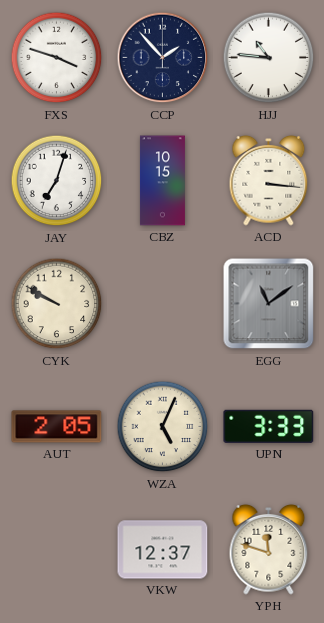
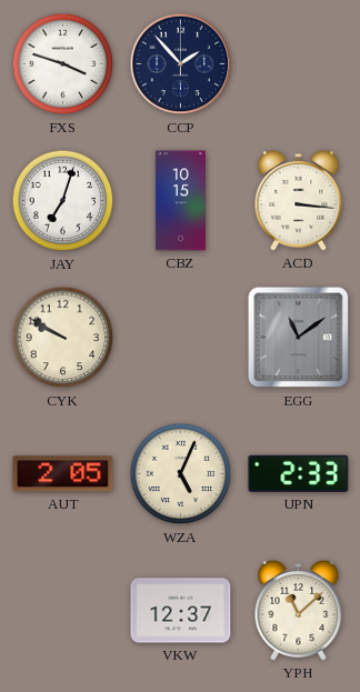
HJJ: 10:46 -> none (269, 58)
UPN: 3:33 -> 2:33 (299, 473)
YPH: 11:48 -> 11:08 (299, 610)
